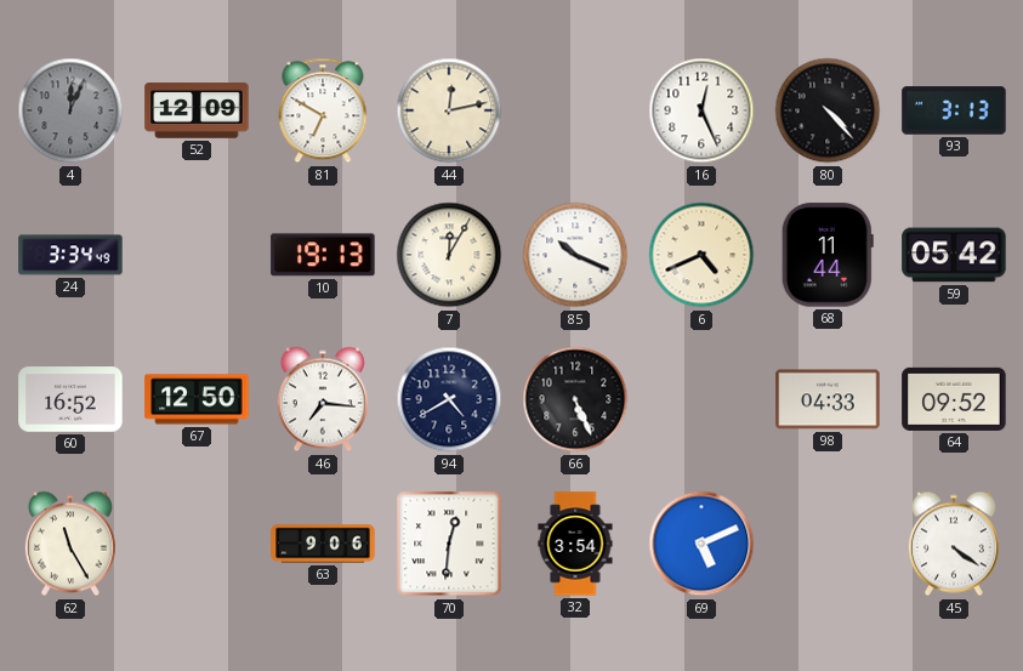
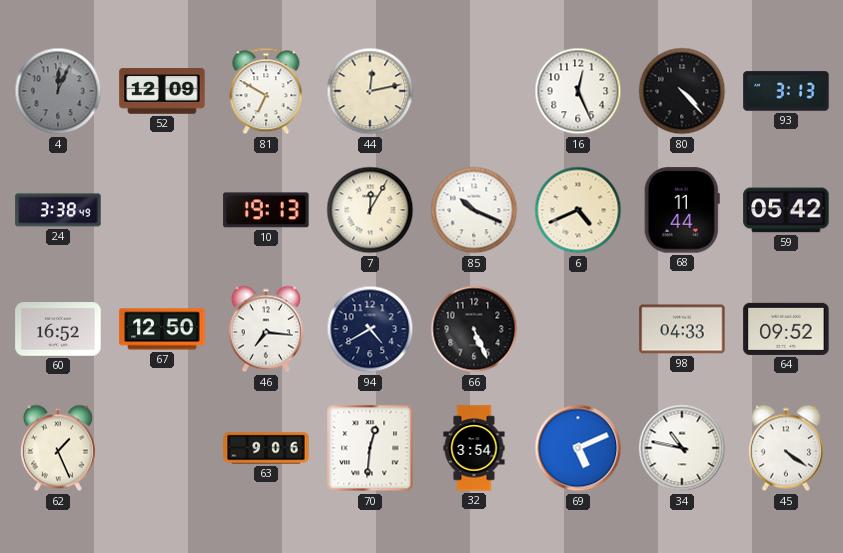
24: 3:34 -> 3:38 (58, 210)
62: 11:25 -> 1:26 (58, 448)
34: none -> 10:47 (682, 448)
